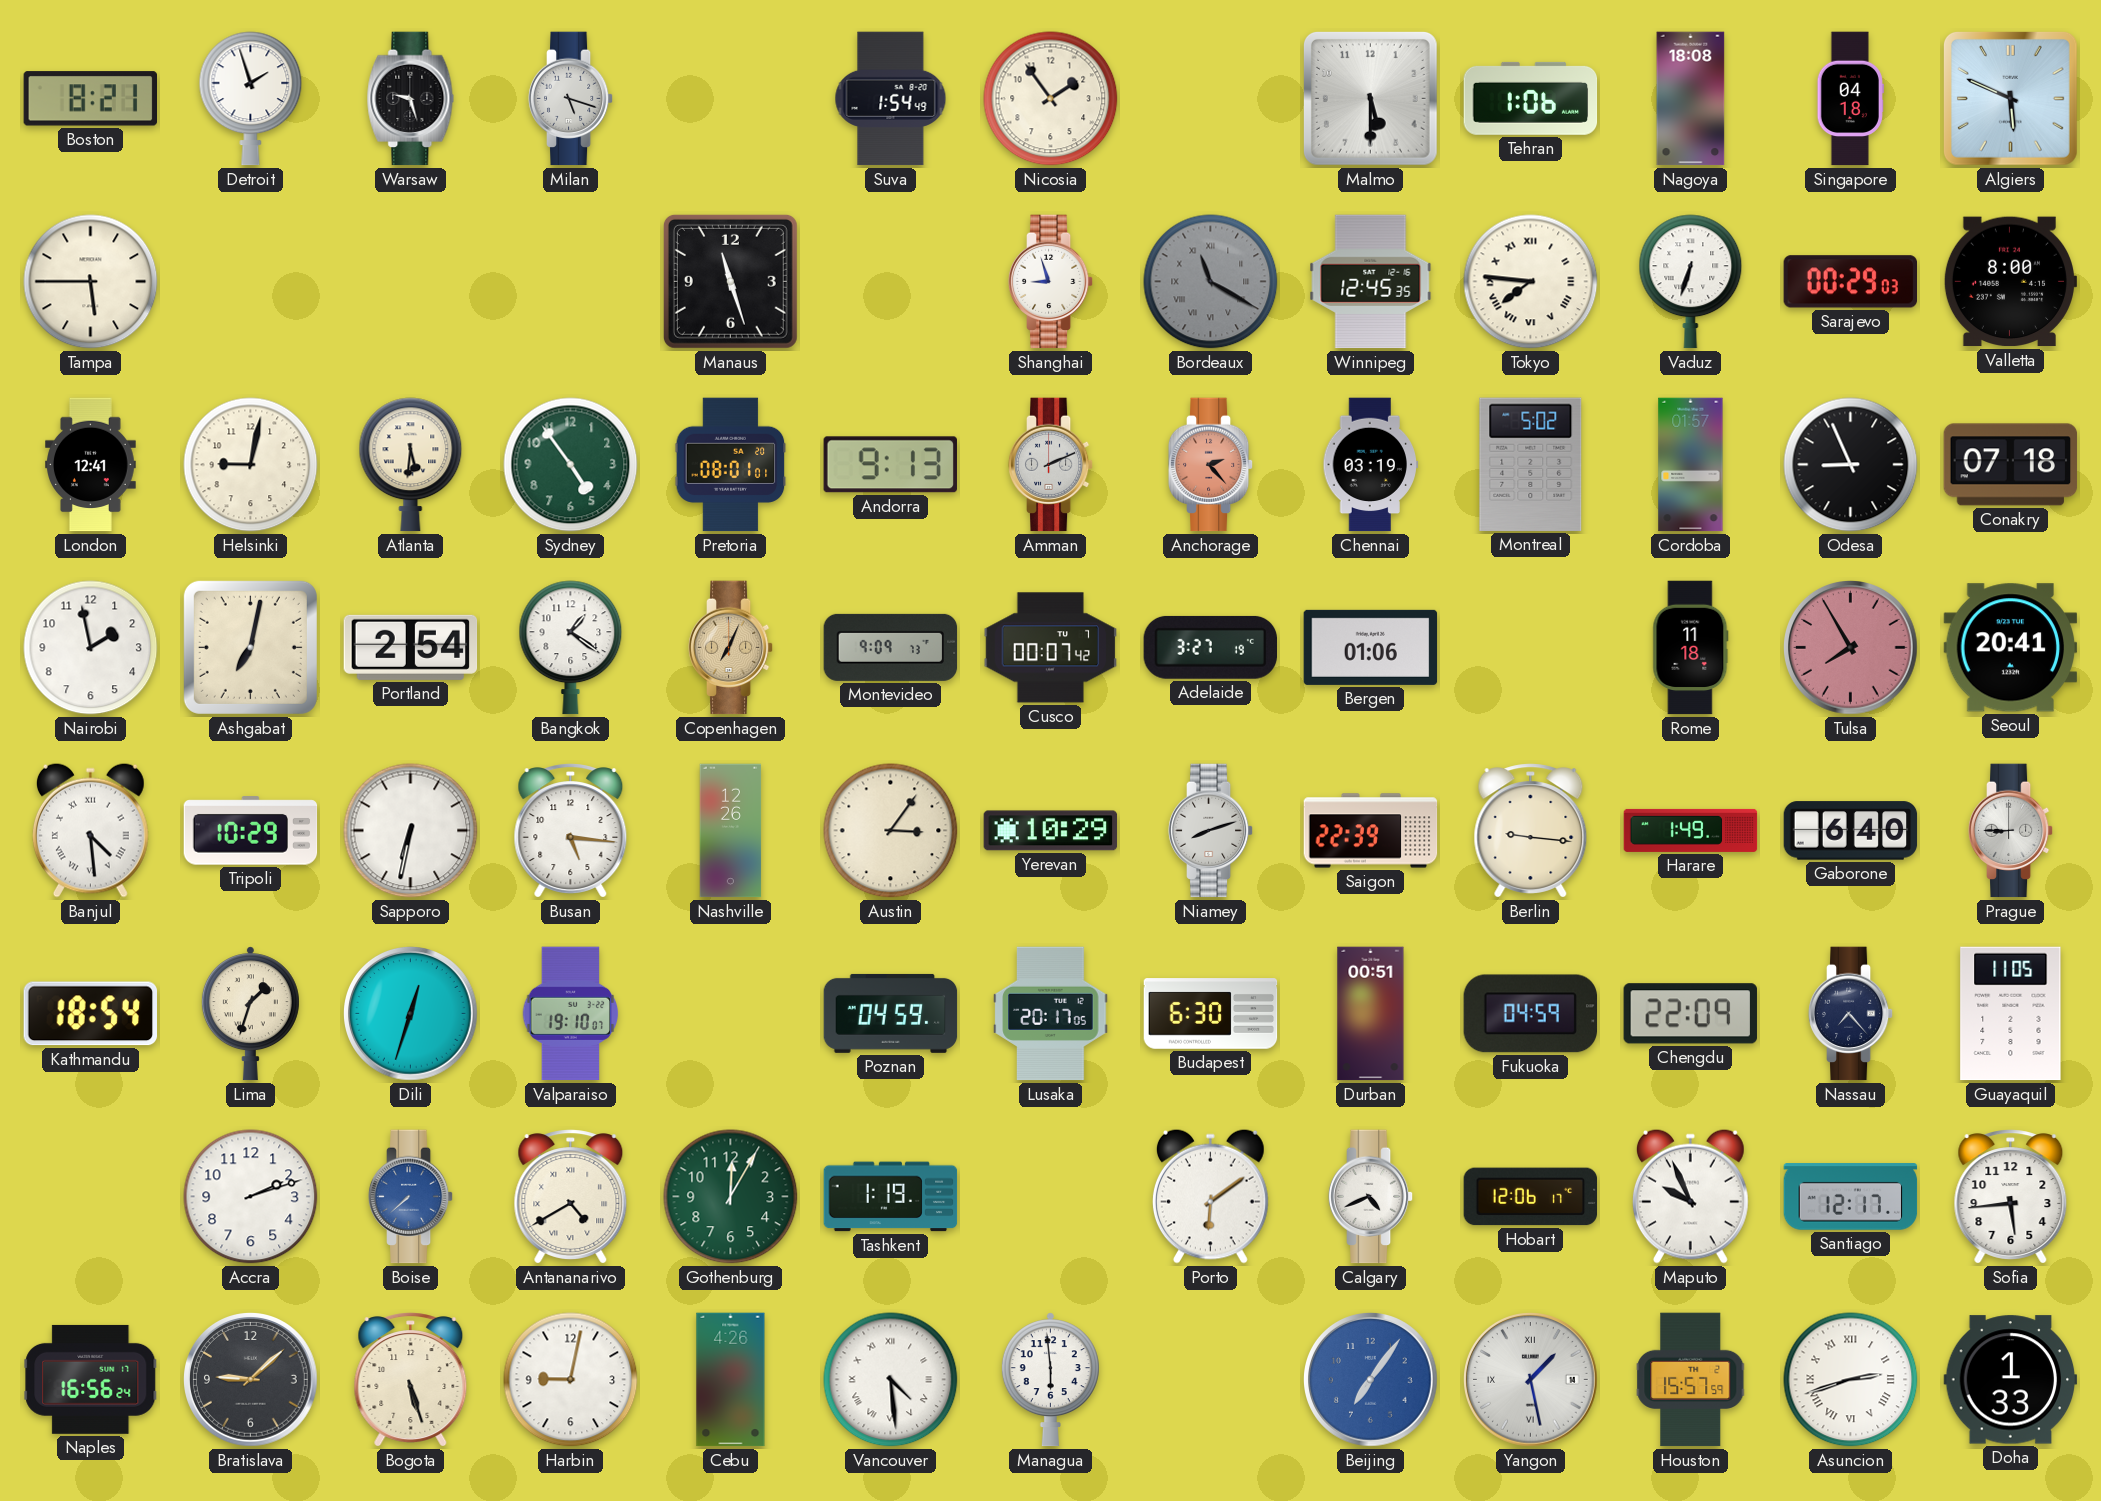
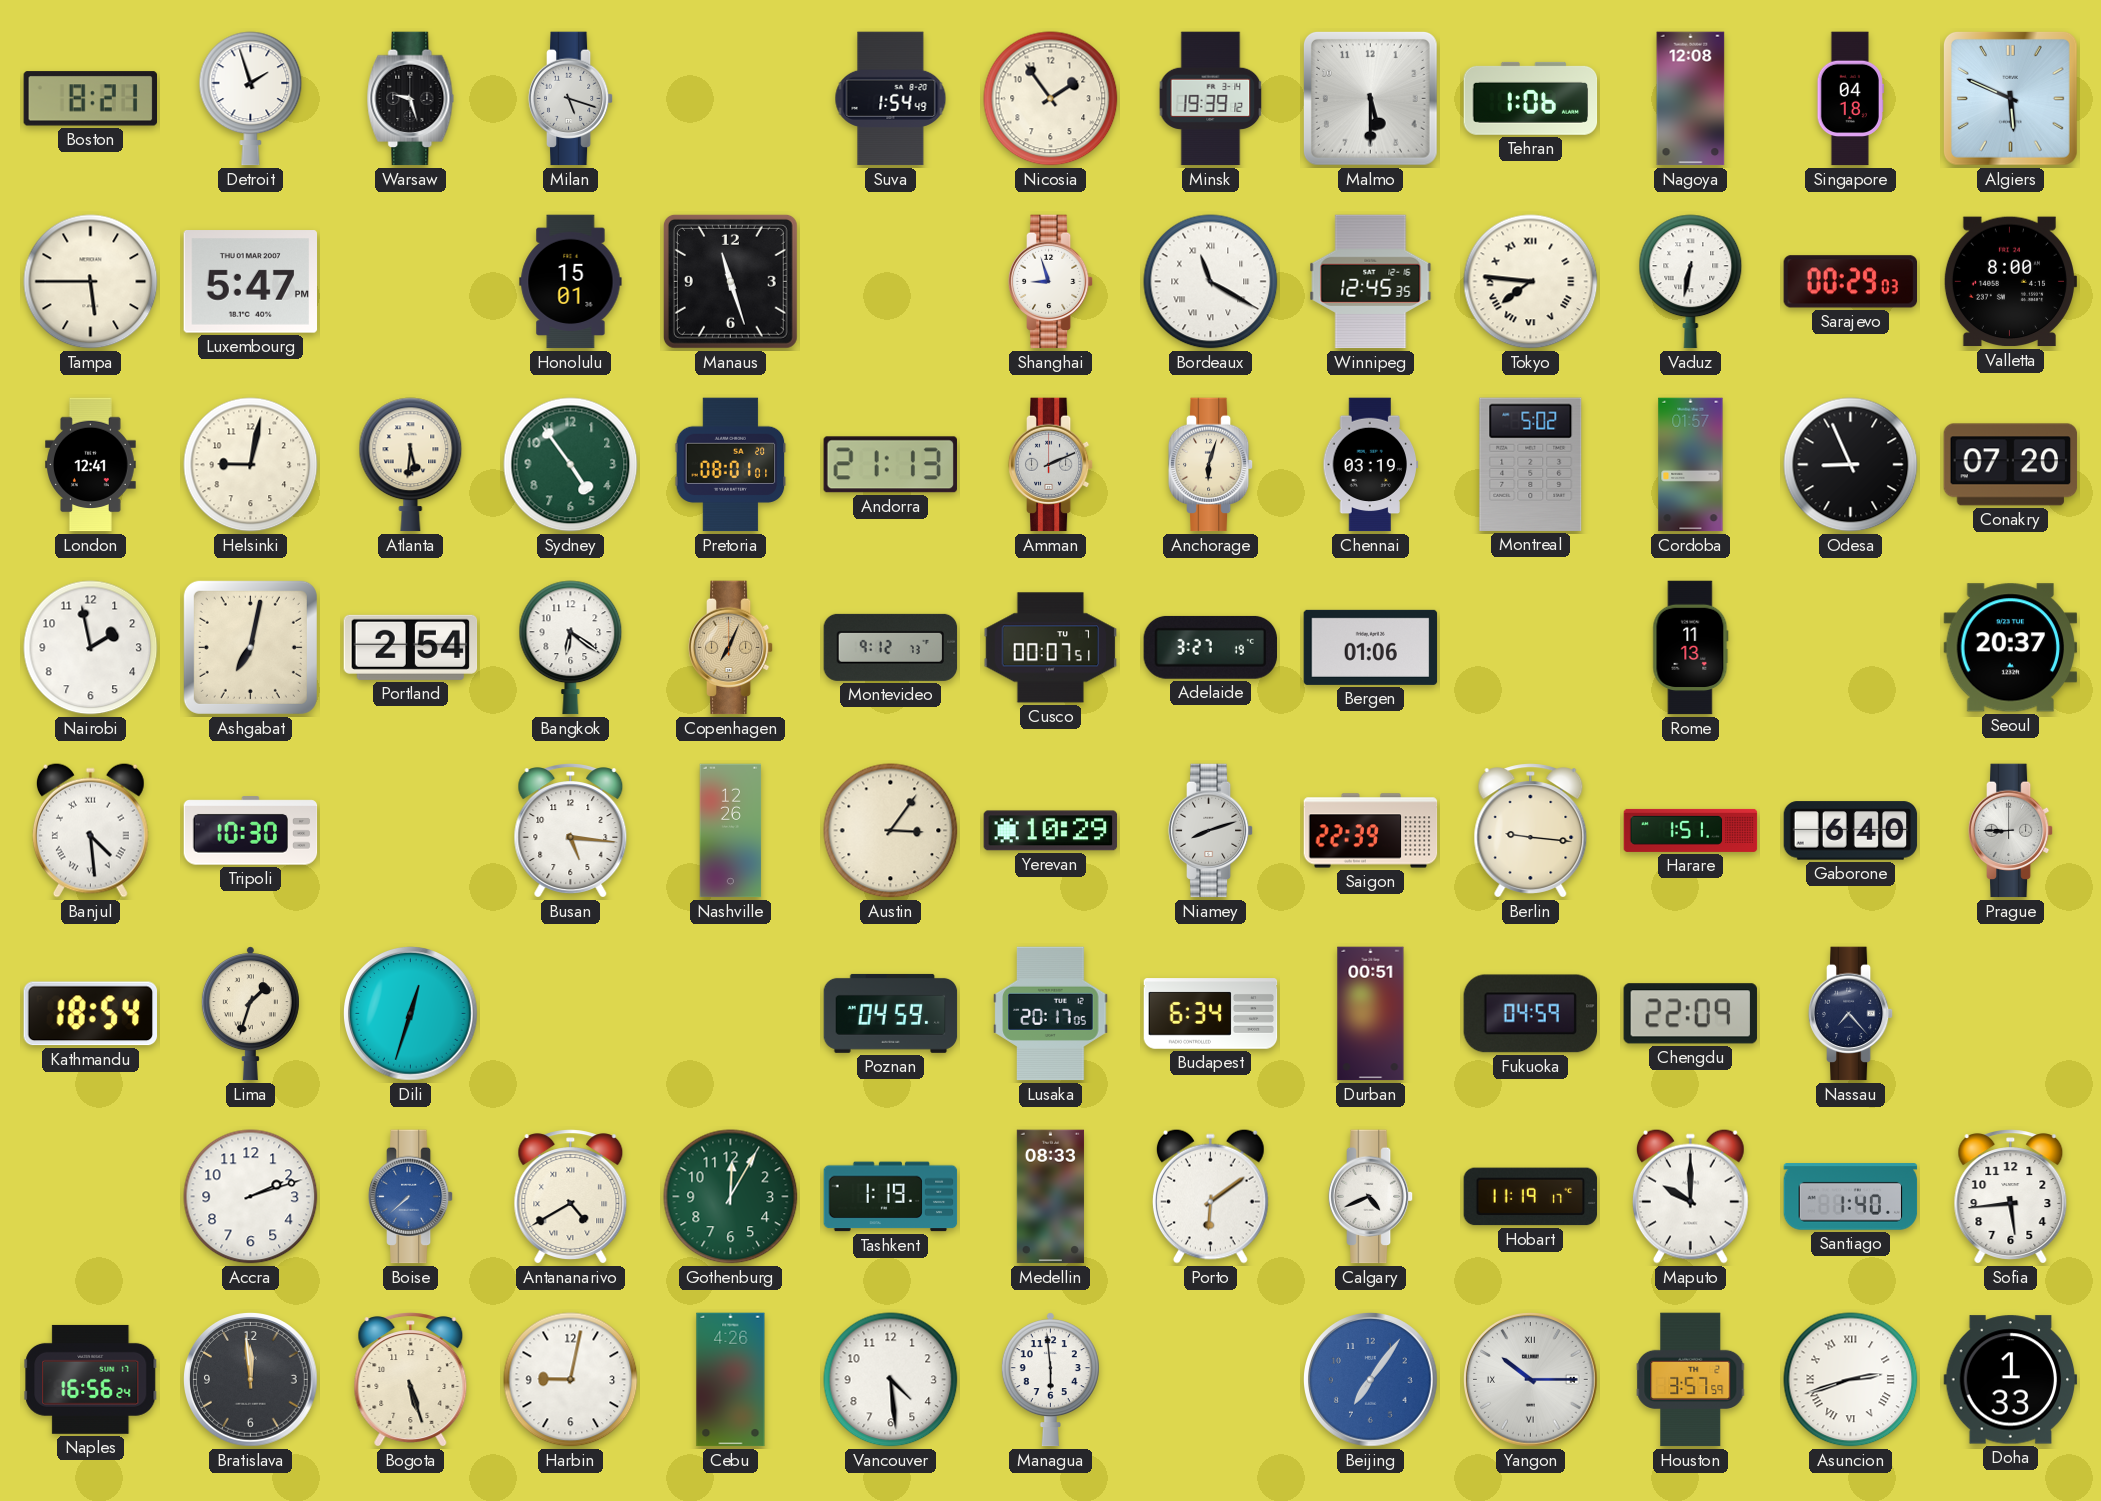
Minsk: none -> 19:39 (1211, 99)
Nagoya: 18:08 -> 12:08 (1691, 99)
Luxembourg: none -> 5:47 (251, 282)
Honolulu: none -> 15:01 (571, 282)
Bordeaux dial: grey -> white (1211, 282)
Vaduz: 6:33 -> 6:32 (1691, 282)
Andorra: 9:13 -> 21:13 (890, 465)
Anchorage: 2:23 -> 6:03 (1211, 465)
Anchorage dial: salmon -> cream (1211, 465)
Conakry: 07:18 -> 07:20 (2011, 465)
Bangkok: 1:21 -> 6:21 (571, 648)
Montevideo: 9:09 -> 9:12 (891, 647)
Cusco: 00:07:42 -> 00:07:51 (1051, 648)
Rome: 11:18 -> 11:13 (1691, 648)
Tulsa: 7:55 -> none (1851, 648)
Seoul: 20:41 -> 20:37 (2011, 648)
Tripoli: 10:29 -> 10:30 (251, 831)
Sapporo: 6:32 -> none (411, 831)
Harare: 1:49 -> 1:51 (1691, 830)
Valparaiso: 19:10 -> none (571, 1014)
Budapest: 6:30 -> 6:34 (1211, 1014)
Guayaquil: 11:05 -> none (2011, 1014)
Medellin: none -> 08:33 (1050, 1197)
Hobart: 12:06 -> 11:19 (1531, 1197)
Maputo: 9:56 -> 10:00 (1690, 1196)
Santiago: 12:17 -> 1:40 (1851, 1197)
Bratislava: 9:08 -> 11:59 (251, 1380)
Vancouver numerals: Roman -> Arabic (891, 1380)
Yangon: 1:28 -> 10:15 (1531, 1380)
Houston: 15:57 -> 3:57 (1691, 1380)
